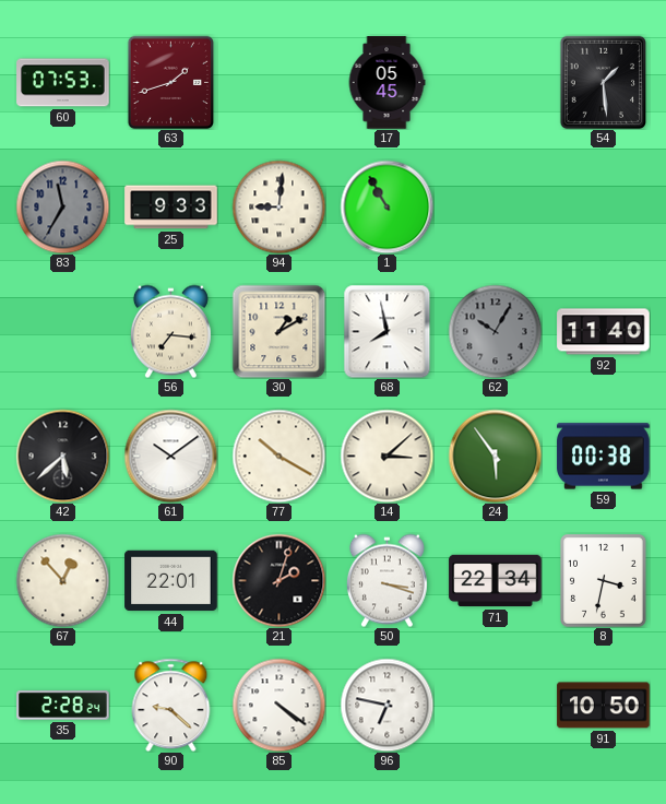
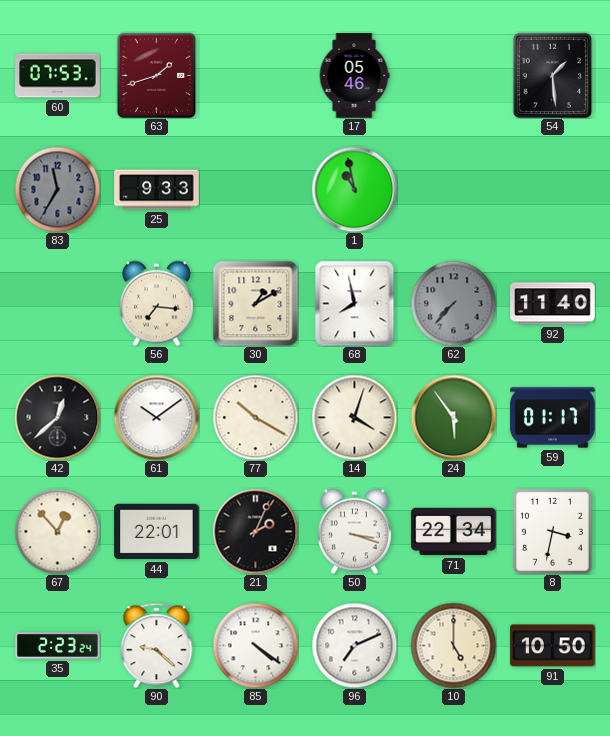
17: 05:45 -> 05:46 (354, 76)
94: 9:01 -> none (278, 206)
1: 10:55 -> 10:58 (354, 189)
62: 10:05 -> 7:37 (453, 303)
42: 5:38 -> 12:38 (57, 417)
14: 3:08 -> 4:03 (354, 417)
59: 00:38 -> 01:17 (553, 418)
21: 2:03 -> 2:04 (255, 531)
35: 2:28 -> 2:23 (58, 646)
96: 6:47 -> 7:11 (354, 645)
10: none -> 5:00 (453, 645)
